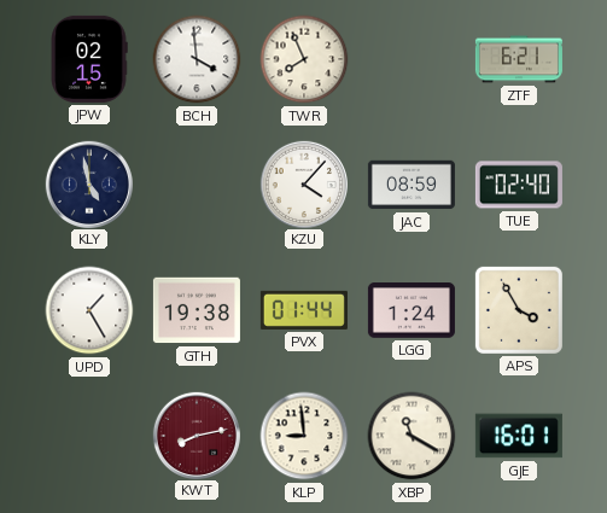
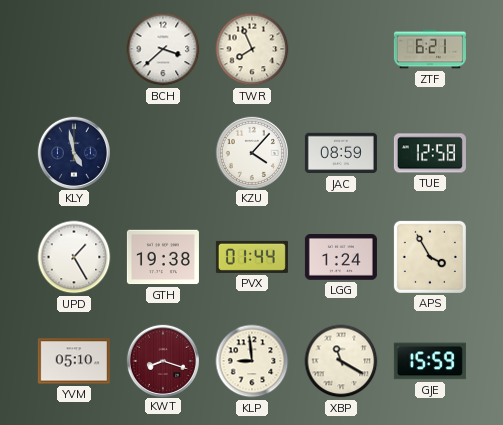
JPW: 02:15 -> none (89, 59)
BCH: 3:59 -> 3:38 (163, 49)
TUE: 02:40 -> 12:58 (430, 153)
YVM: none -> 05:10 (74, 361)
KWT: 8:13 -> 8:18 (162, 360)
GJE: 16:01 -> 15:59 (430, 361)
